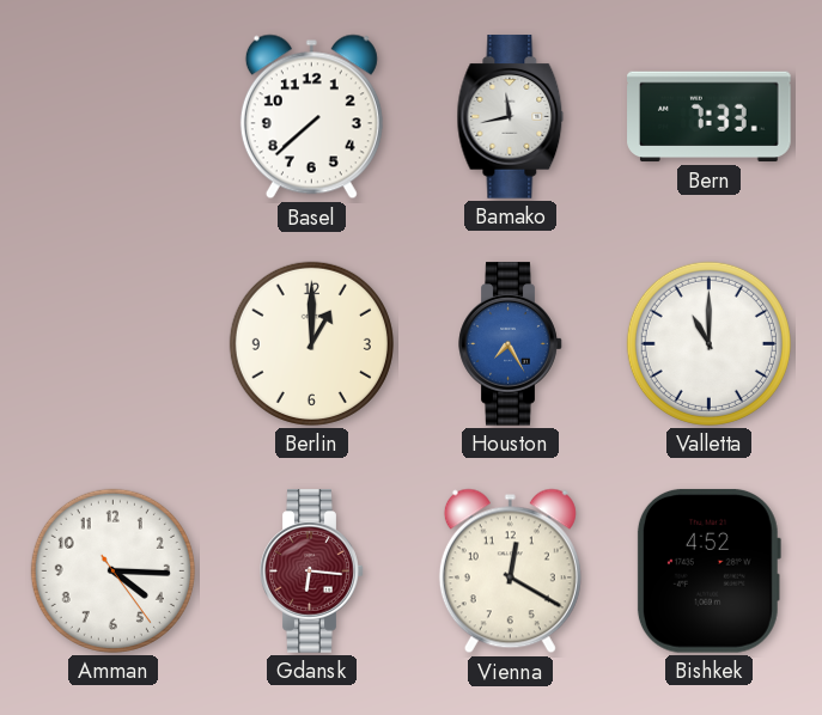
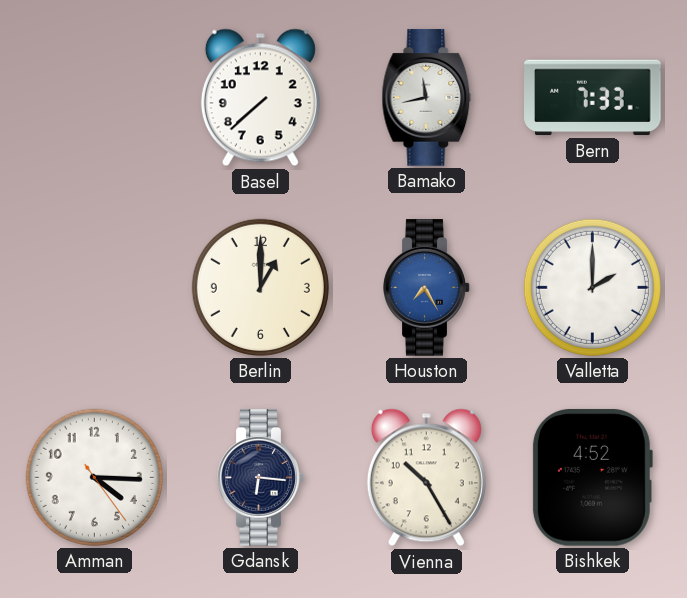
Valletta: 11:00 -> 2:00 (592, 287)
Gdansk dial: burgundy -> navy (261, 478)
Vienna: 12:20 -> 10:25 (426, 478)
